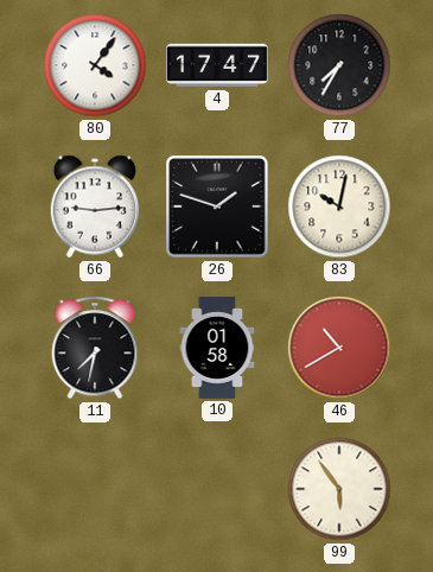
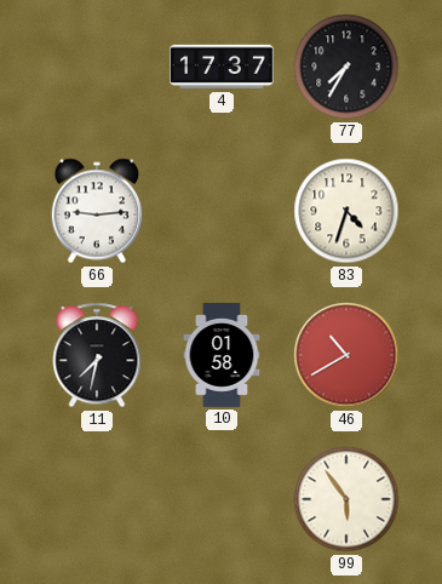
80: 4:06 -> none (95, 65)
4: 17:47 -> 17:37 (222, 67)
26: 1:48 -> none (217, 206)
83: 10:02 -> 4:33 (346, 211)
